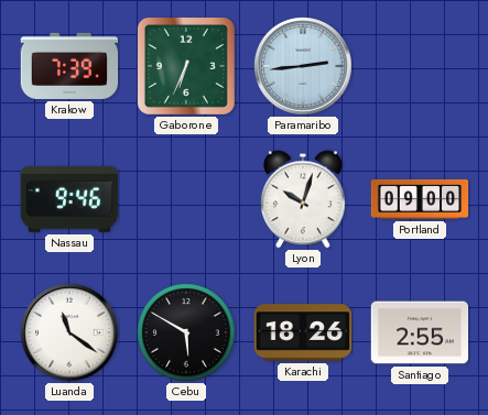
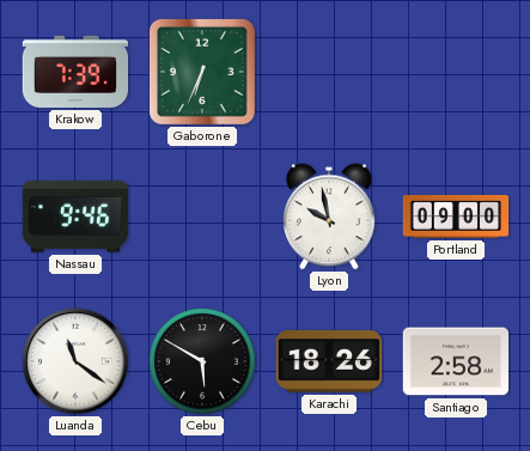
Paramaribo: 2:44 -> none (303, 66)
Lyon: 10:03 -> 9:58 (329, 217)
Santiago: 2:55 -> 2:58 (456, 361)
